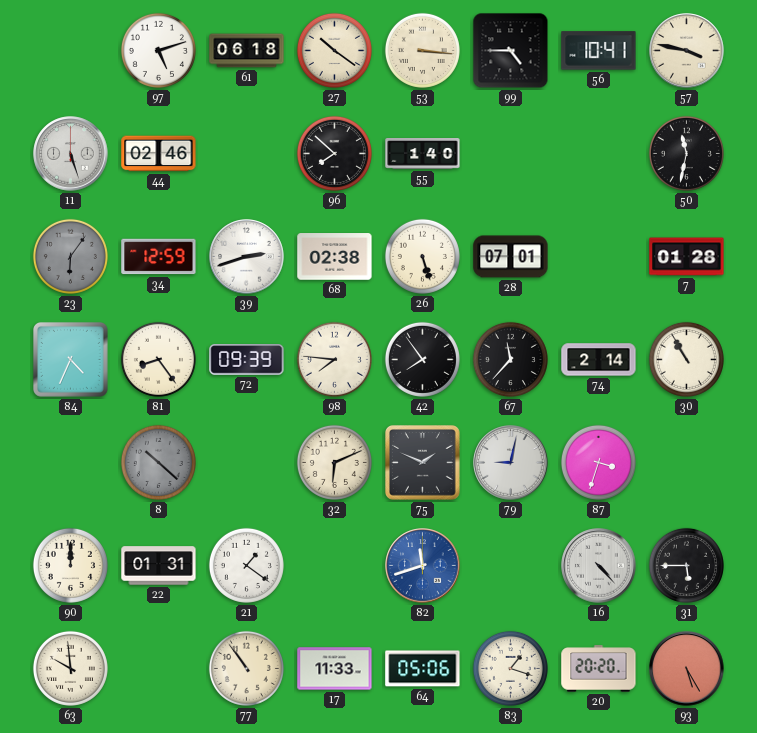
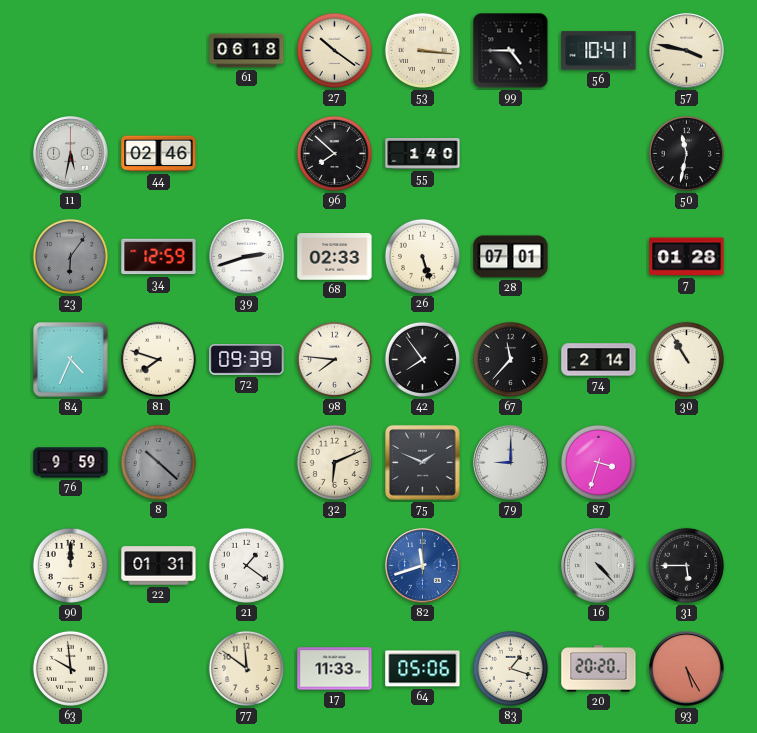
97: 5:12 -> none (158, 50)
11: 5:27 -> 5:32 (71, 154)
68: 02:38 -> 02:33 (335, 257)
81: 8:24 -> 7:48 (158, 359)
76: none -> 9:59 (71, 463)
79: 9:02 -> 9:00 (511, 463)
77: 10:54 -> 11:51 (246, 668)
